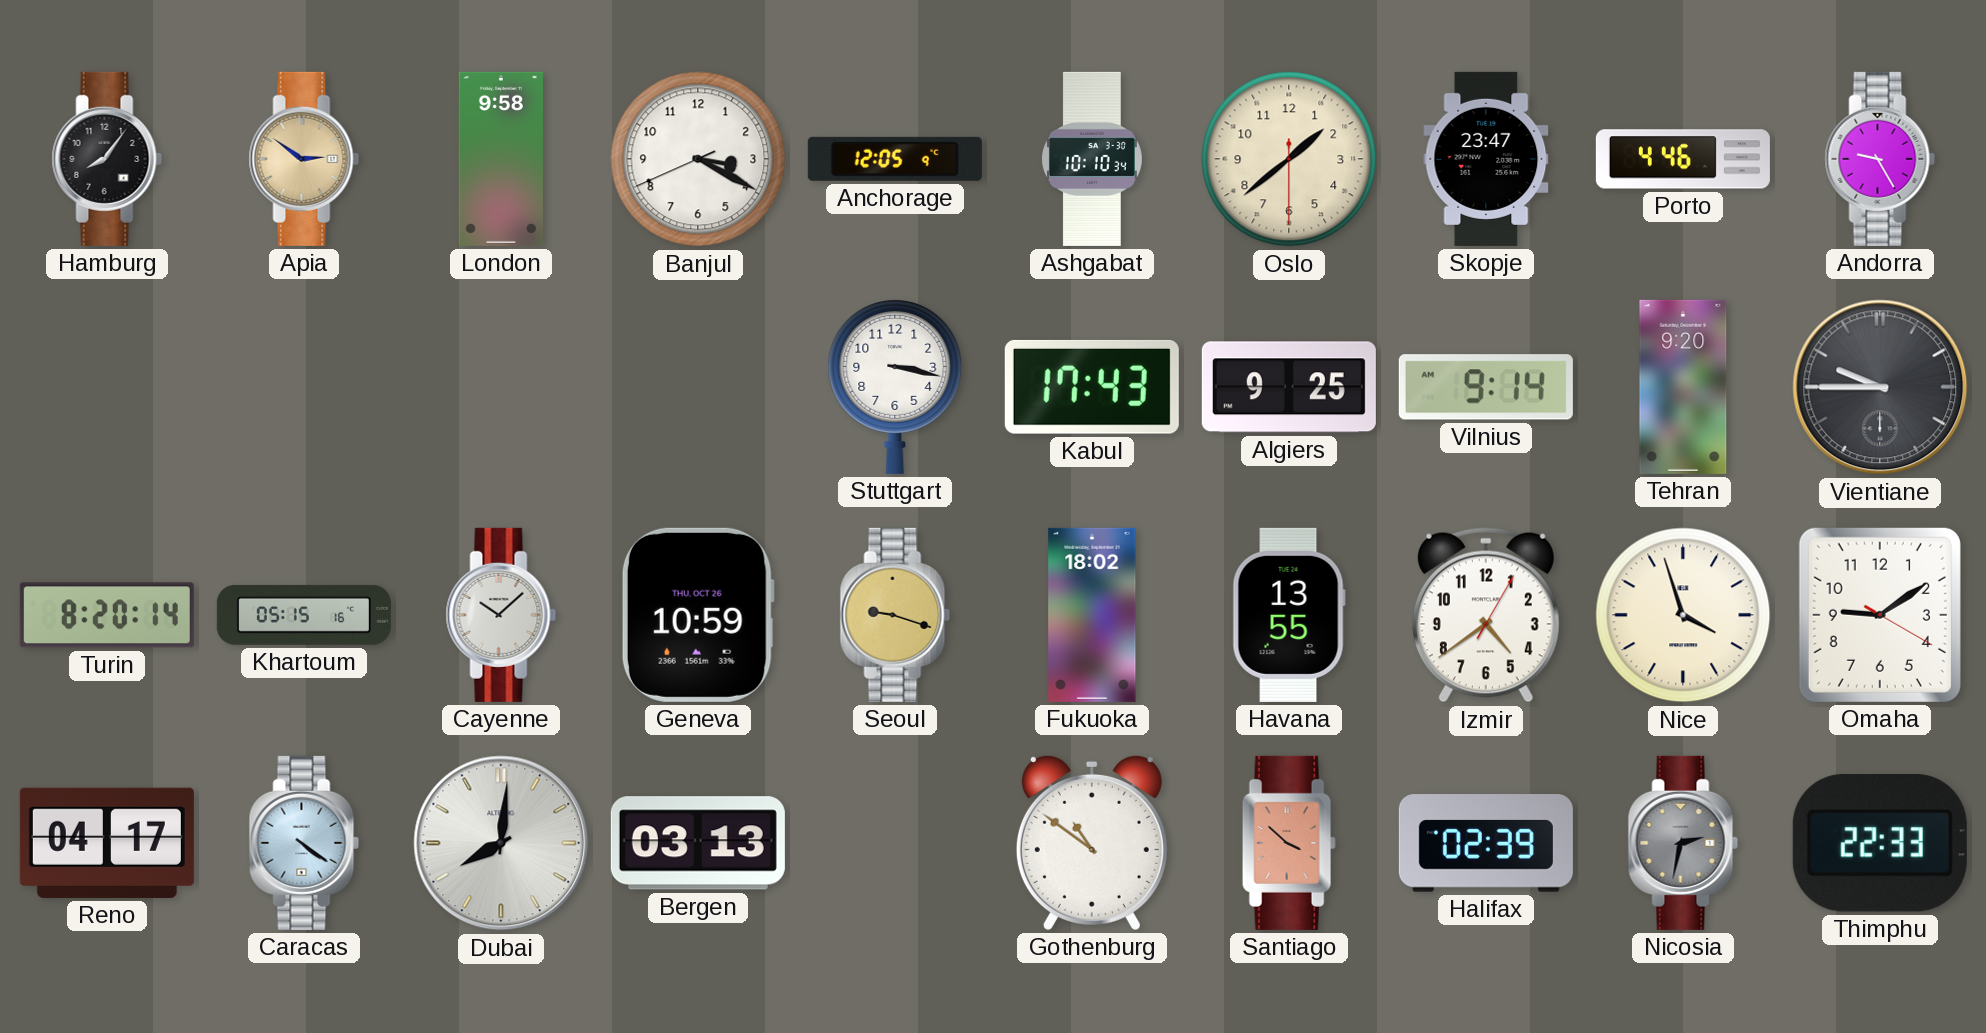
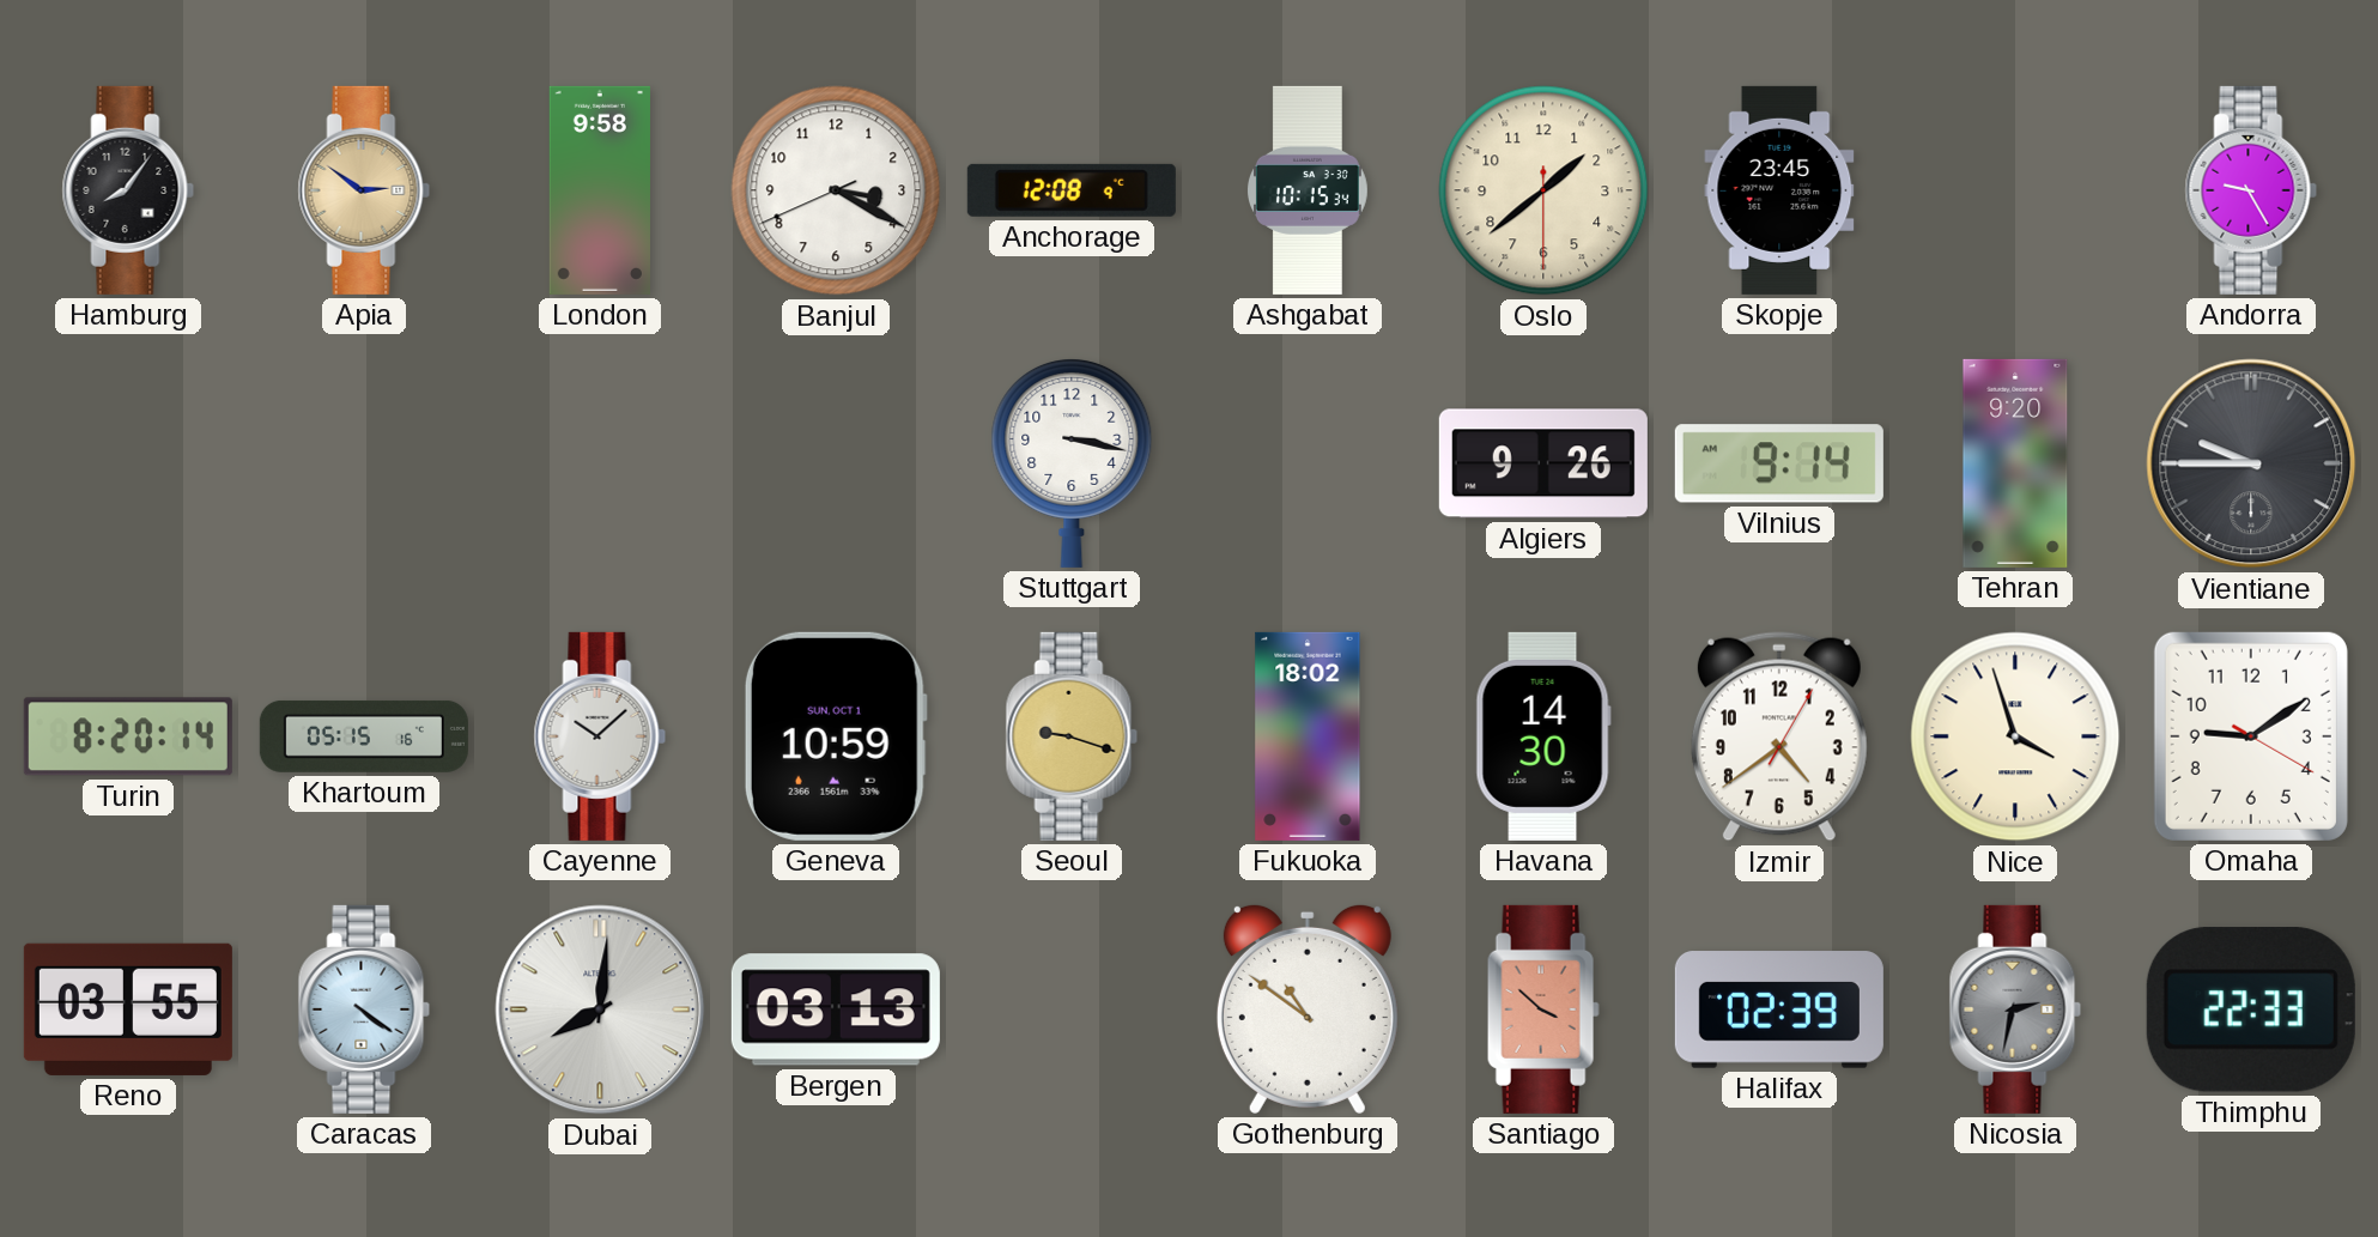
Anchorage: 12:05 -> 12:08 (1072, 190)
Ashgabat: 10:10 -> 10:15 (1308, 190)
Skopje: 23:47 -> 23:45 (1779, 190)
Porto: 4:46 -> none (1683, 159)
Kabul: 17:43 -> none (1092, 387)
Algiers: 9:25 -> 9:26 (1543, 463)
Geneva date: THU, OCT 26 -> SUN, OCT 1 (836, 736)
Havana: 13:55 -> 14:30 (1543, 736)
Reno: 04:17 -> 03:55 (128, 1009)
